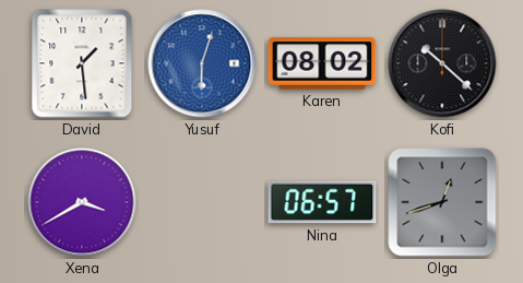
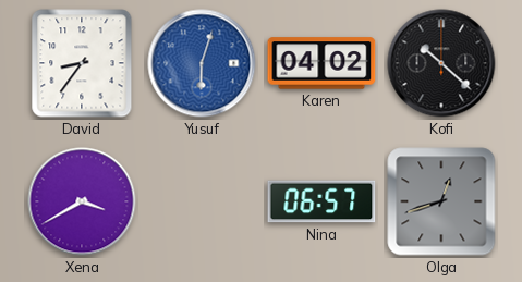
David: 1:29 -> 8:36 (82, 63)
Karen: 08:02 -> 04:02 (321, 63)
